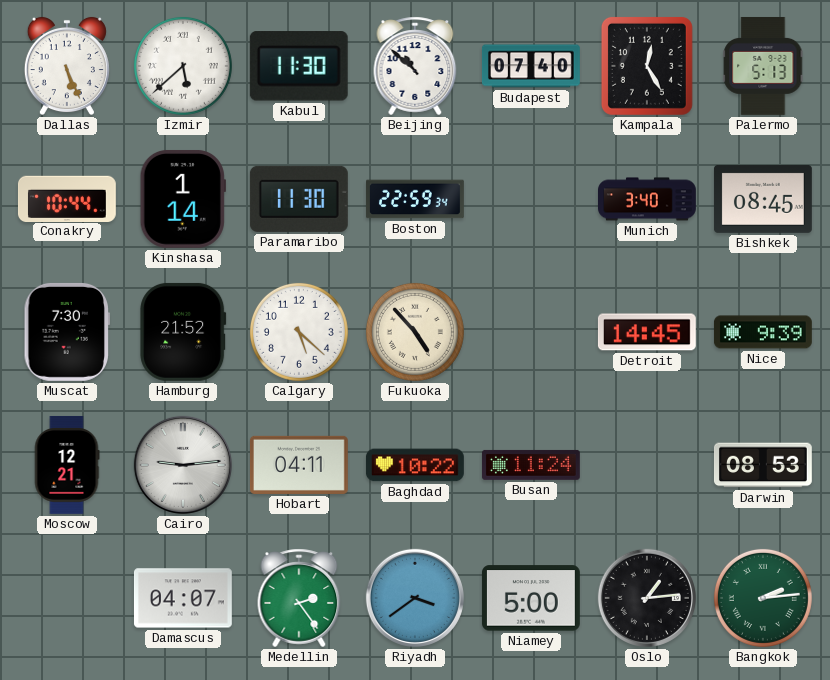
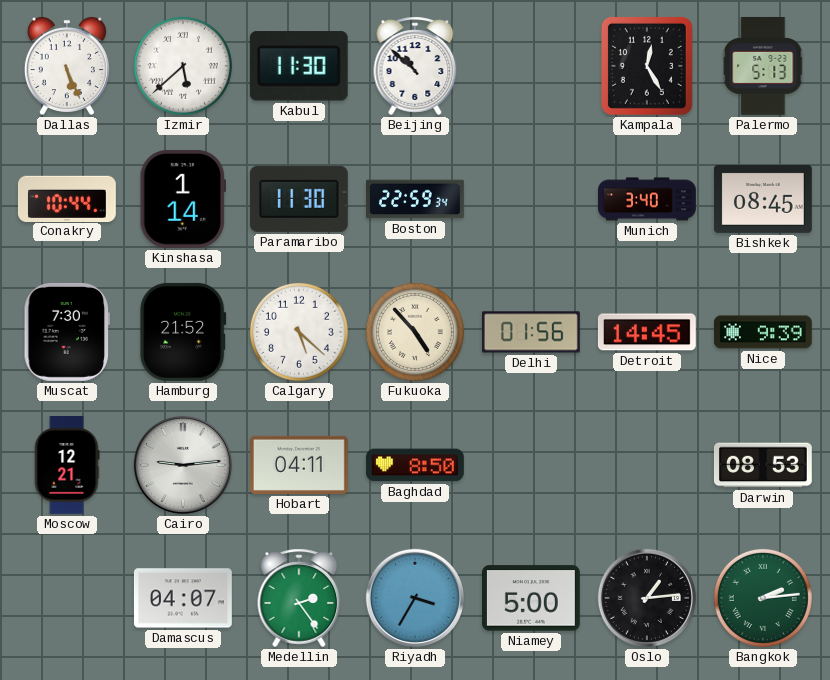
Budapest: 07:40 -> none (531, 66)
Delhi: none -> 01:56 (531, 332)
Baghdad: 10:22 -> 8:50 (415, 465)
Busan: 11:24 -> none (531, 465)
Riyadh: 3:39 -> 3:35 (415, 598)
